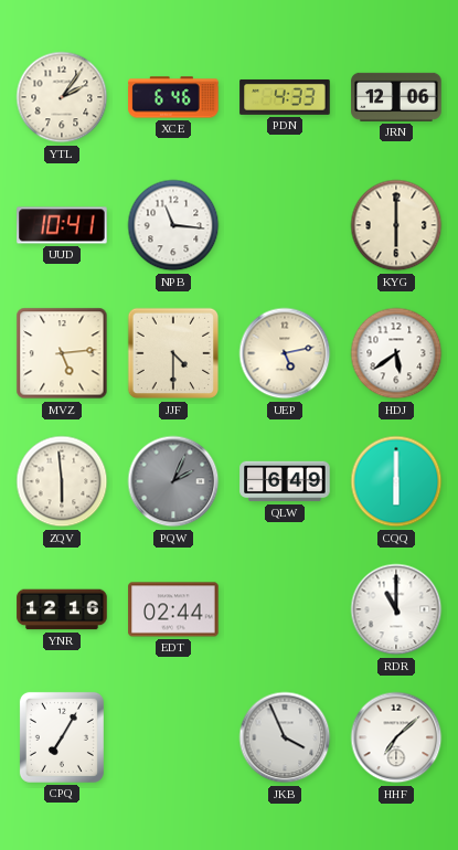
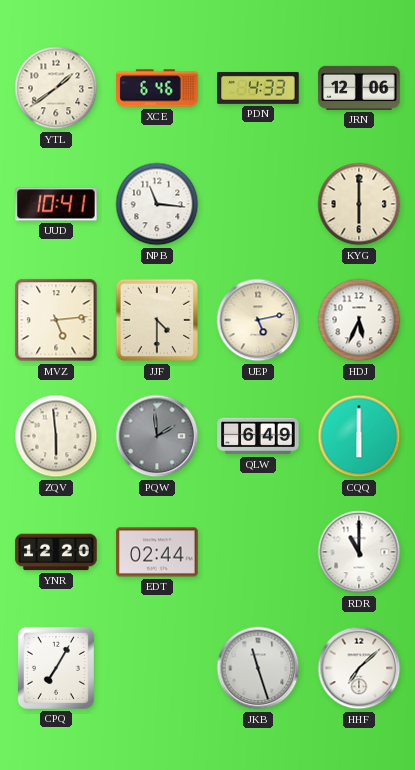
YTL: 2:06 -> 1:39 (56, 88)
HDJ: 5:39 -> 5:34 (359, 320)
PQW: 2:04 -> 1:59 (157, 436)
YNR: 12:16 -> 12:20 (56, 552)
JKB: 3:56 -> 11:27 (258, 668)
